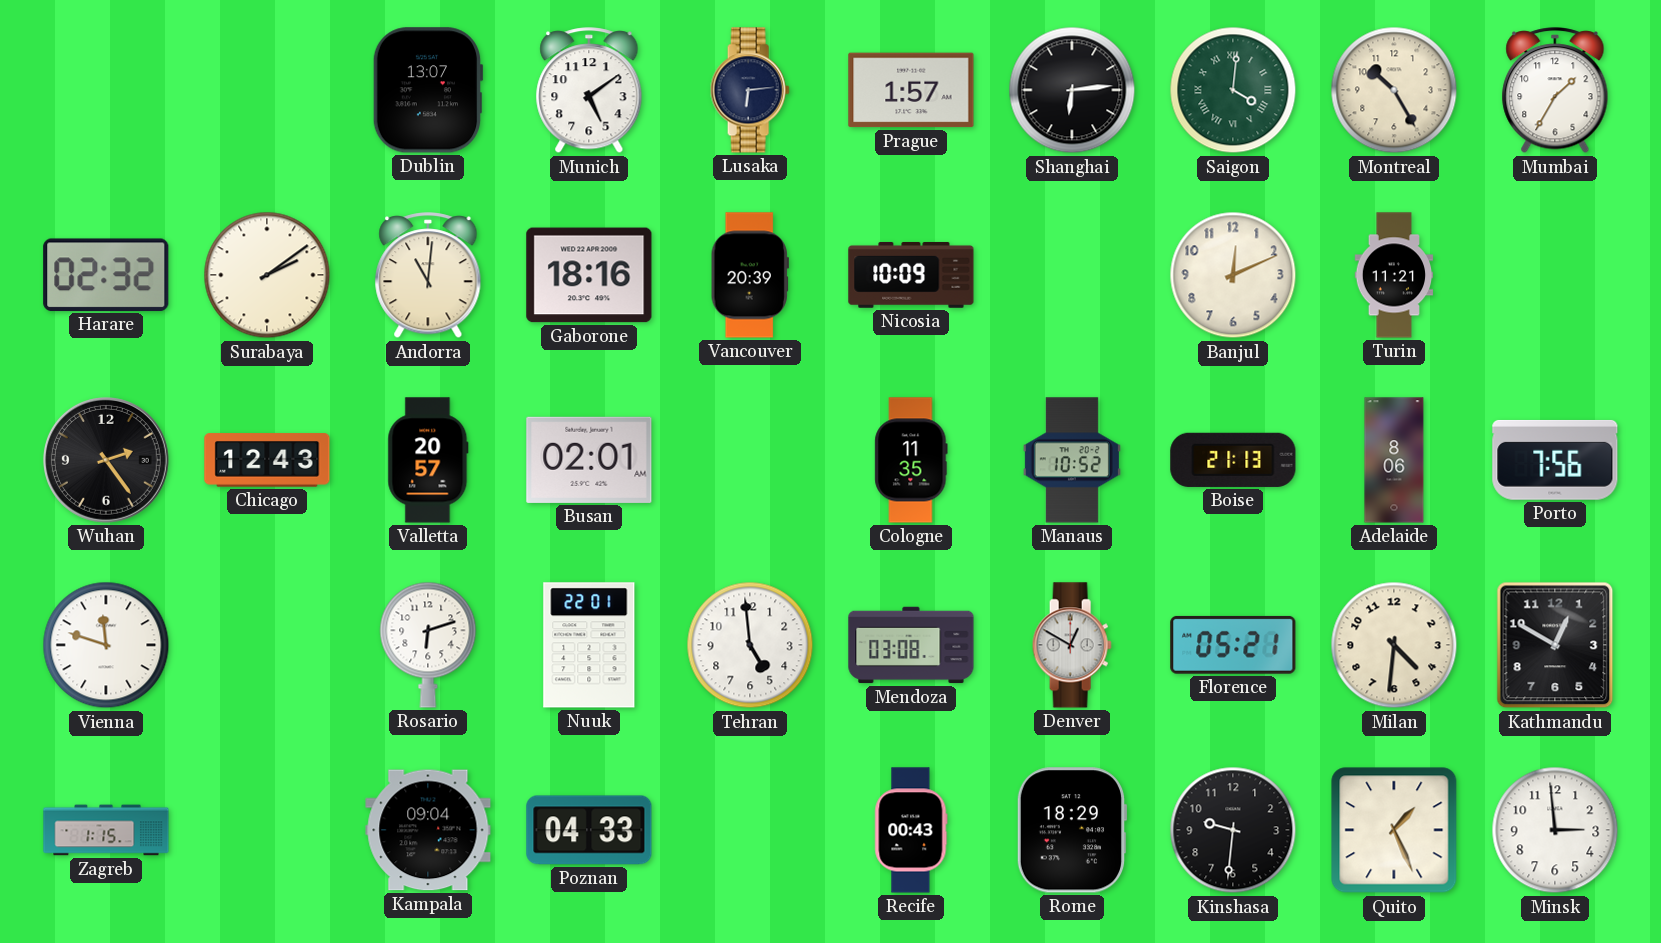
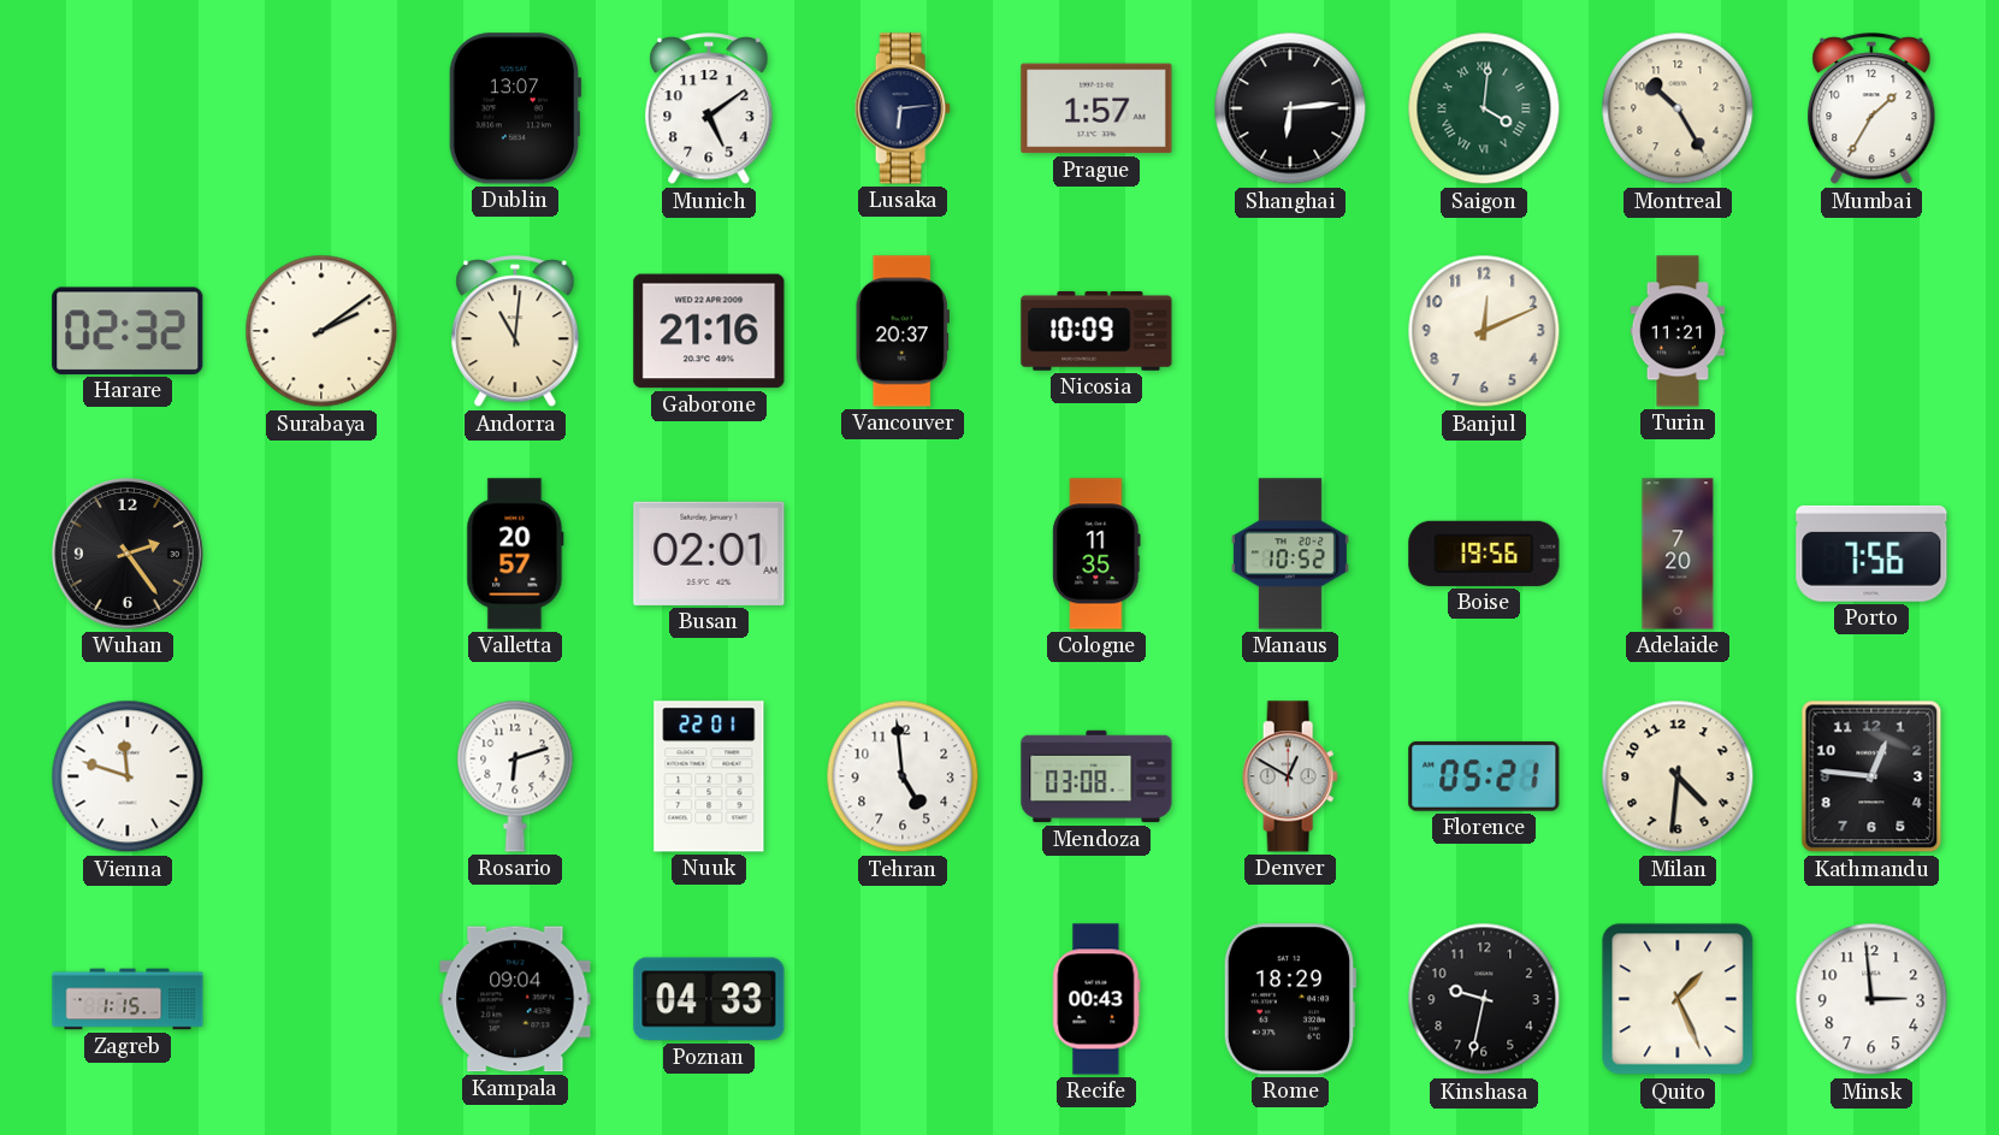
Gaborone: 18:16 -> 21:16 (709, 331)
Vancouver: 20:39 -> 20:37 (903, 331)
Chicago: 12:43 -> none (267, 460)
Boise: 21:13 -> 19:56 (1484, 554)
Adelaide: 8:06 -> 7:20 (1678, 554)
Kathmandu: 12:50 -> 12:46 (1871, 776)
Kinshasa: 9:31 -> 9:32 (1484, 999)
